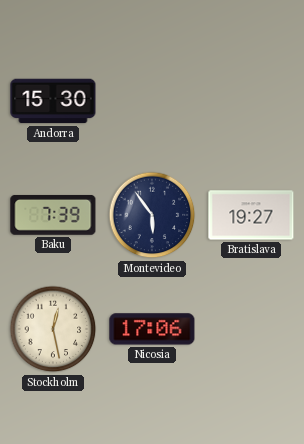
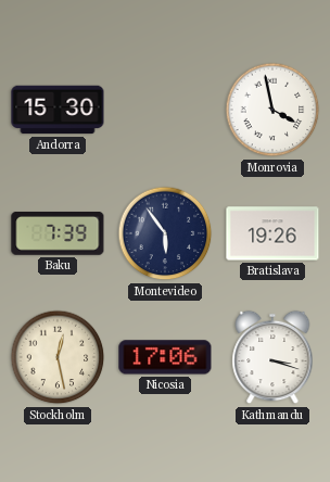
Monrovia: none -> 3:58 (272, 110)
Bratislava: 19:27 -> 19:26 (272, 233)
Kathmandu: none -> 3:18 (272, 357)
